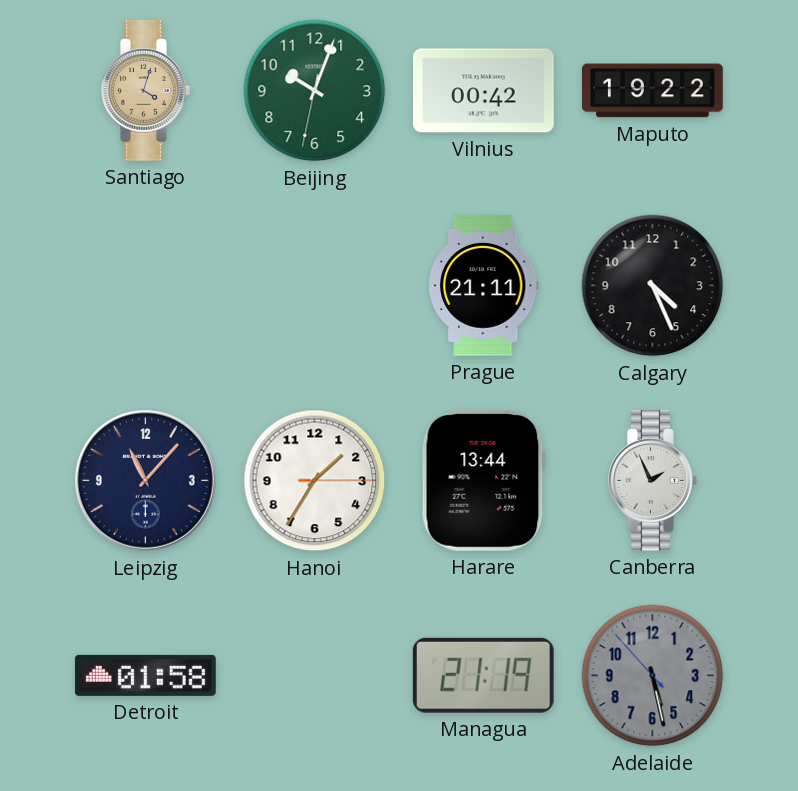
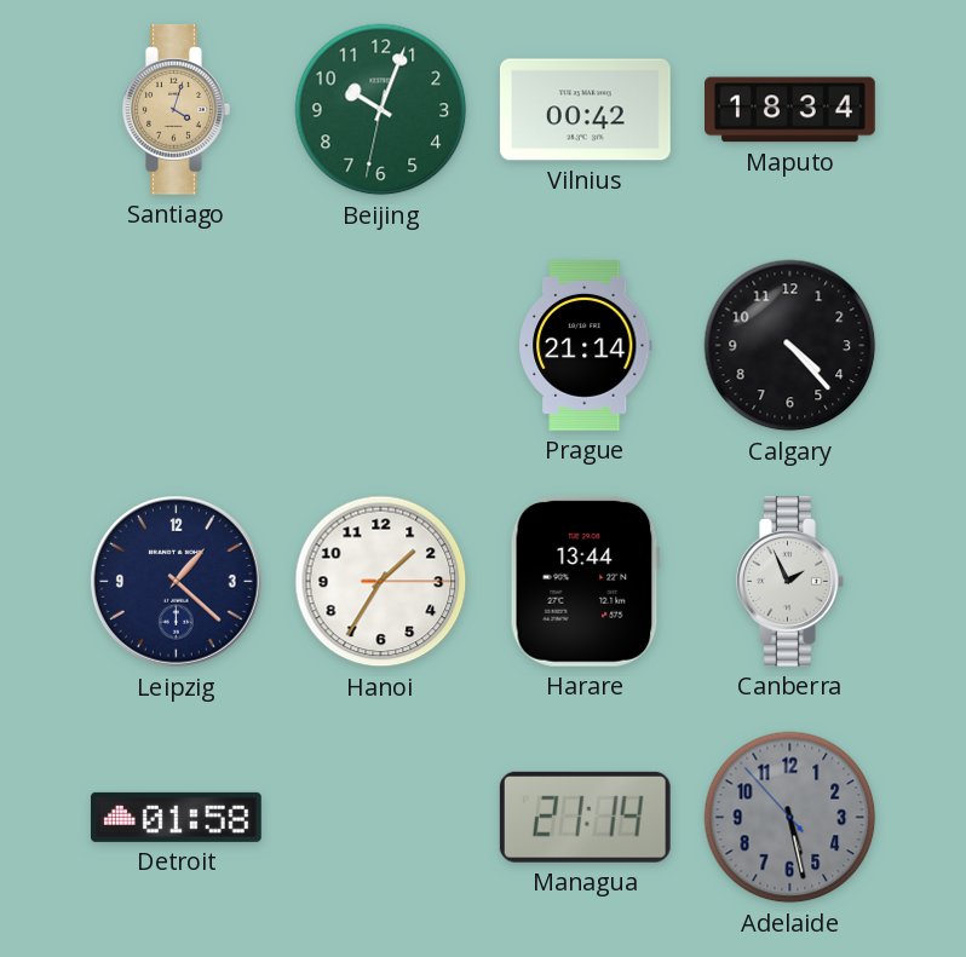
Maputo: 19:22 -> 18:34 (790, 110)
Prague: 21:11 -> 21:14 (585, 346)
Calgary: 4:26 -> 4:23 (790, 346)
Leipzig: 11:07 -> 1:22 (177, 582)
Managua: 21:19 -> 21:14 (585, 817)
